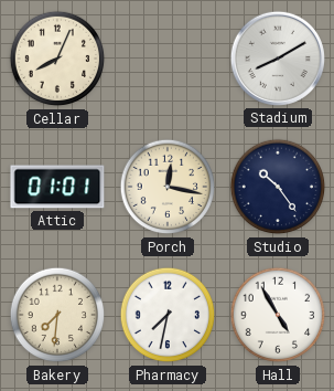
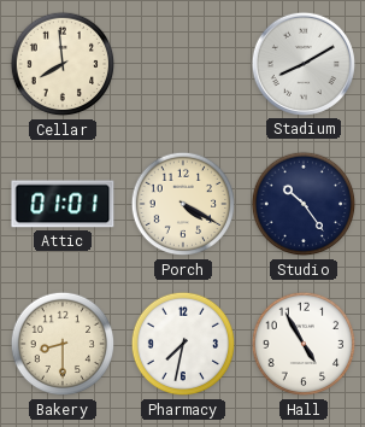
Cellar: 8:04 -> 7:59 (63, 64)
Porch: 12:17 -> 4:20 (183, 204)
Bakery: 7:31 -> 8:30 (63, 344)
